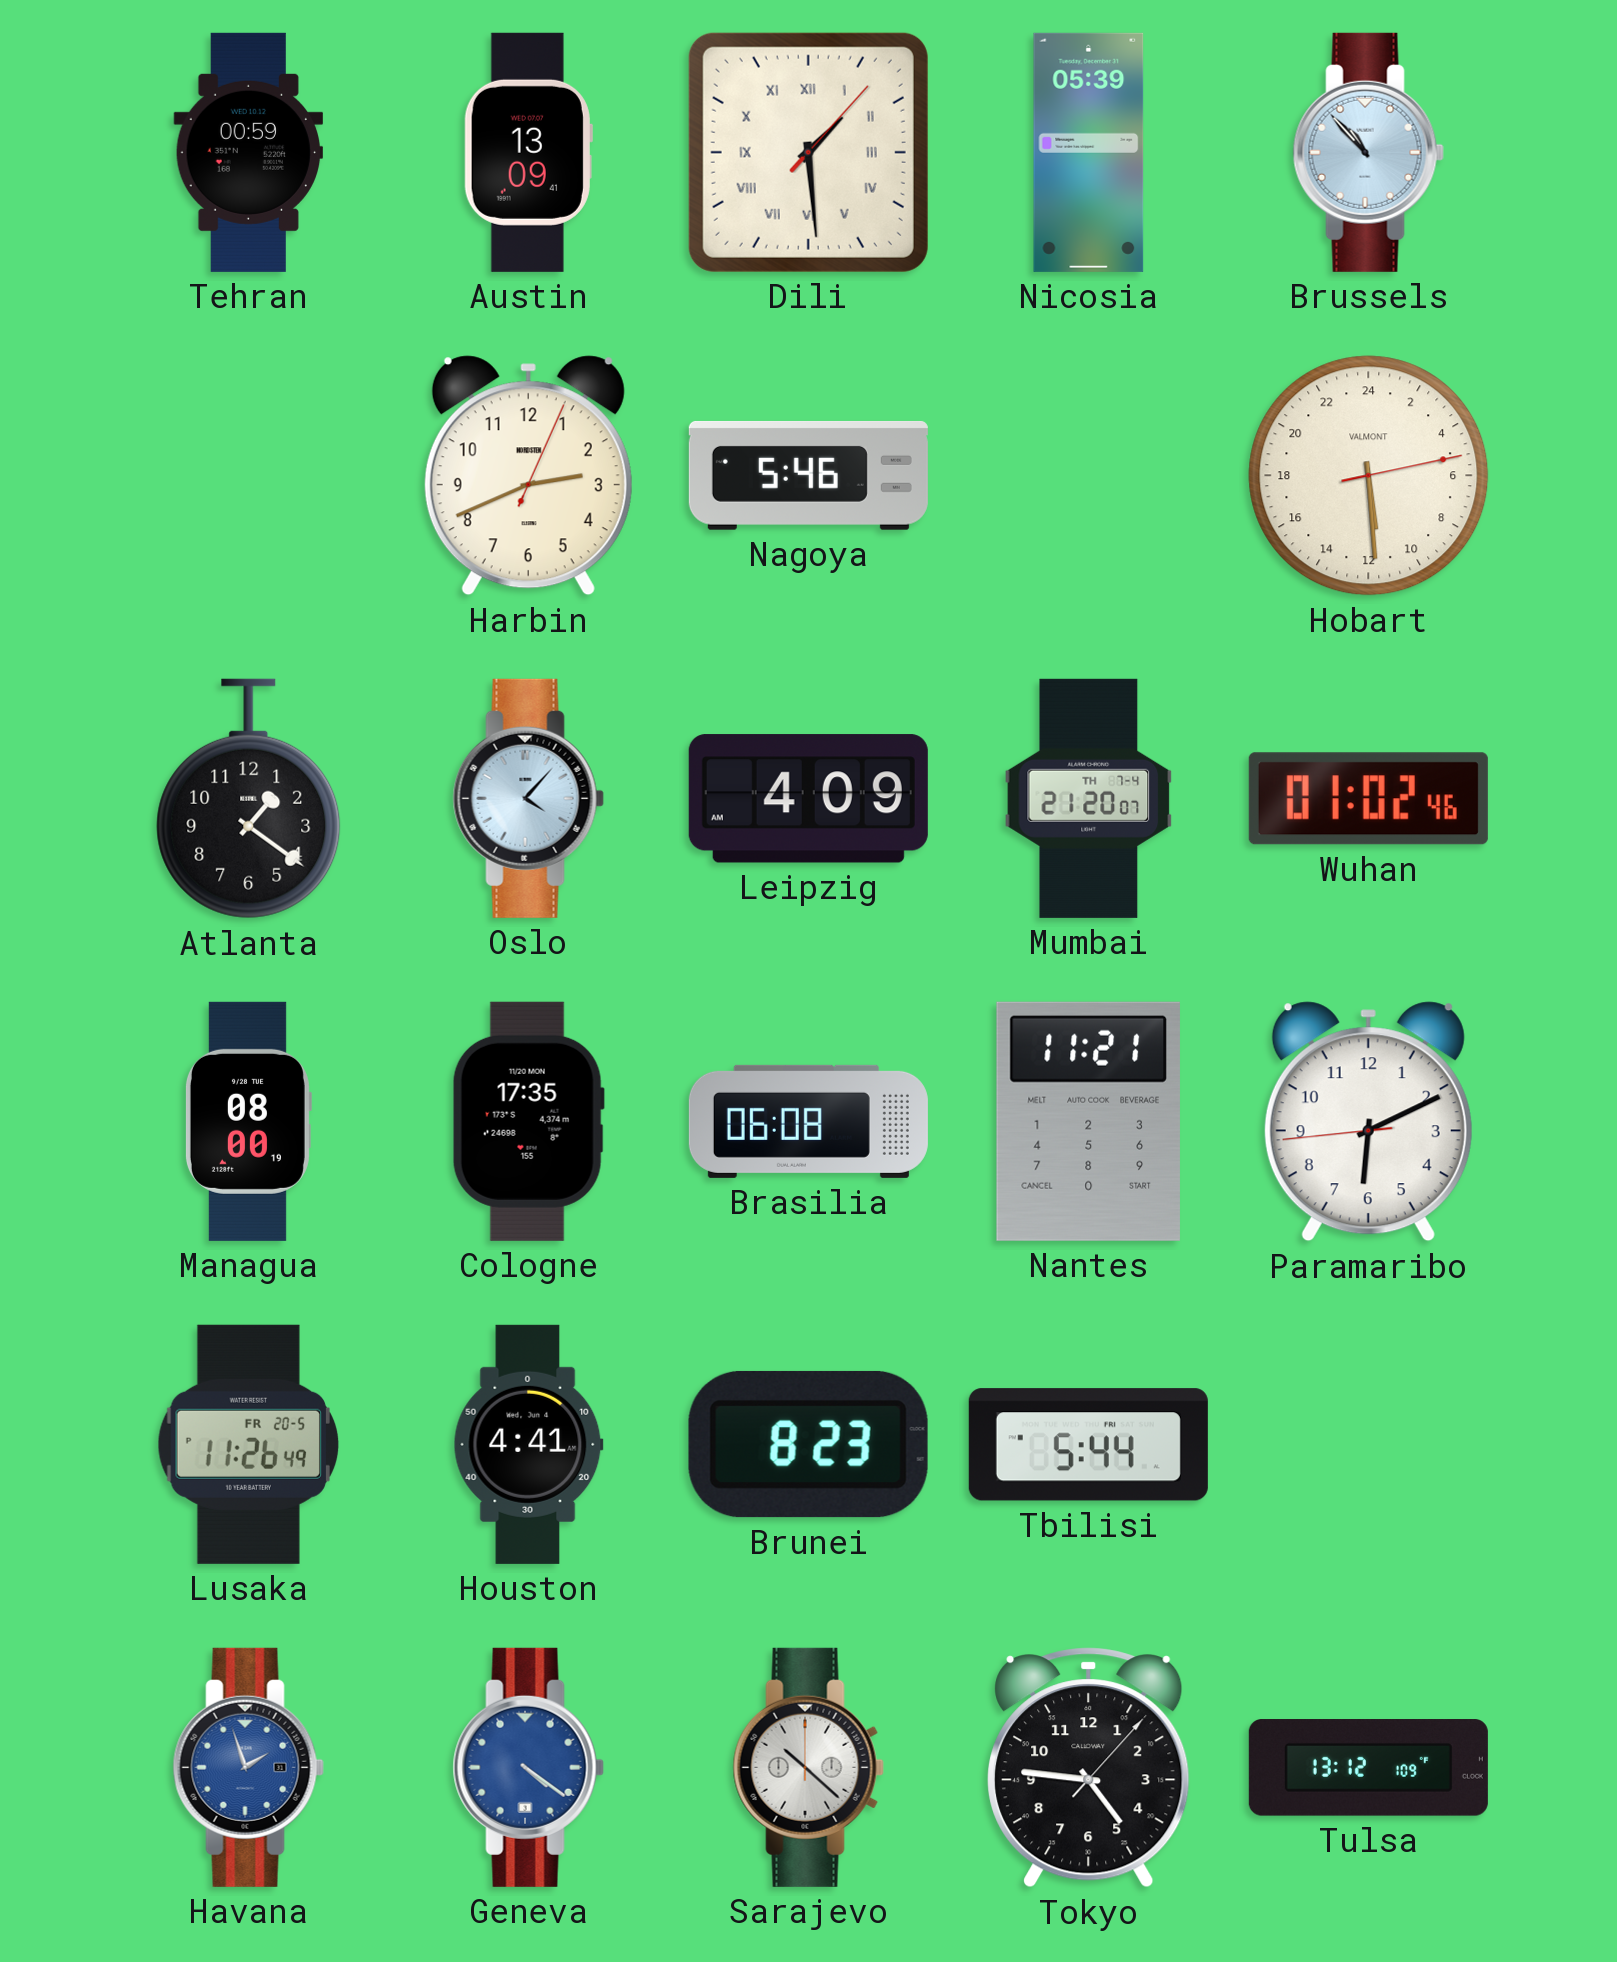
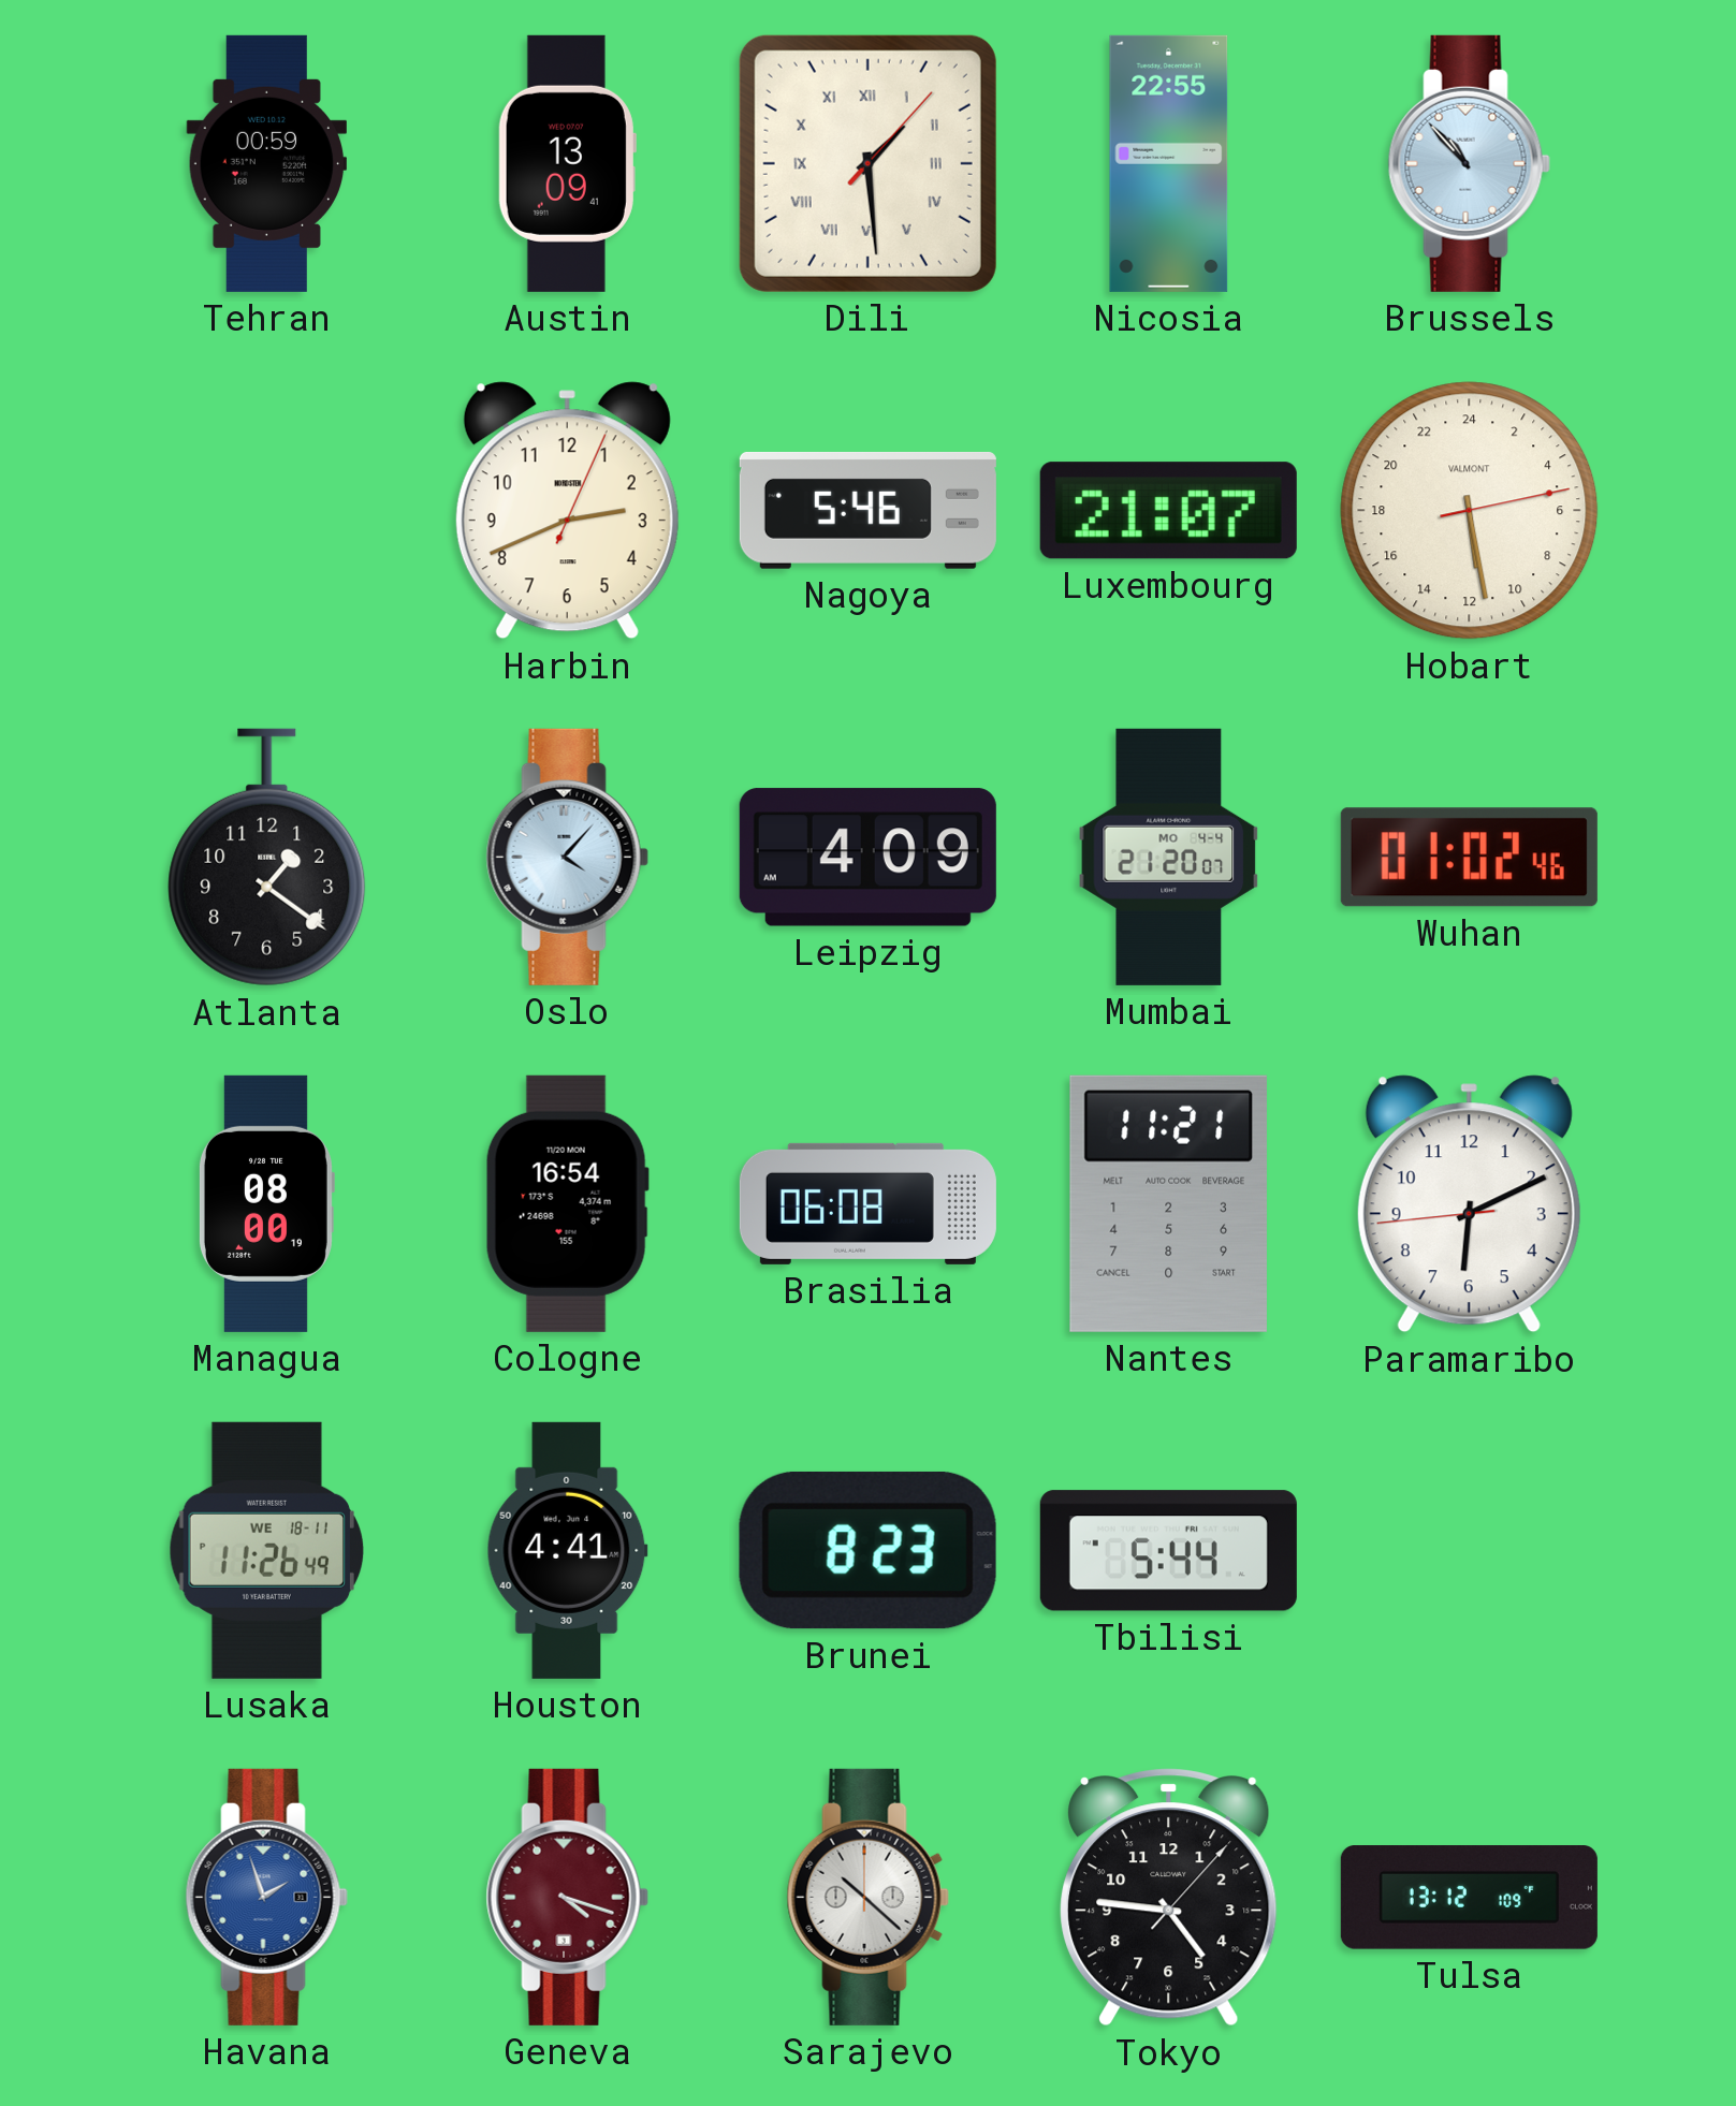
Nicosia: 05:39 -> 22:55 (1169, 163)
Luxembourg: none -> 21:07 (1168, 511)
Hobart: 11:29 -> 11:28 (1470, 511)
Mumbai date: TH 7-4 -> MO 4-4 (1169, 857)
Cologne: 17:35 -> 16:54 (567, 1203)
Lusaka date: FR 20-5 -> WE 18-11 (266, 1550)
Geneva: 4:21 -> 4:18 (567, 1897)
Geneva dial: blue -> burgundy (567, 1897)
